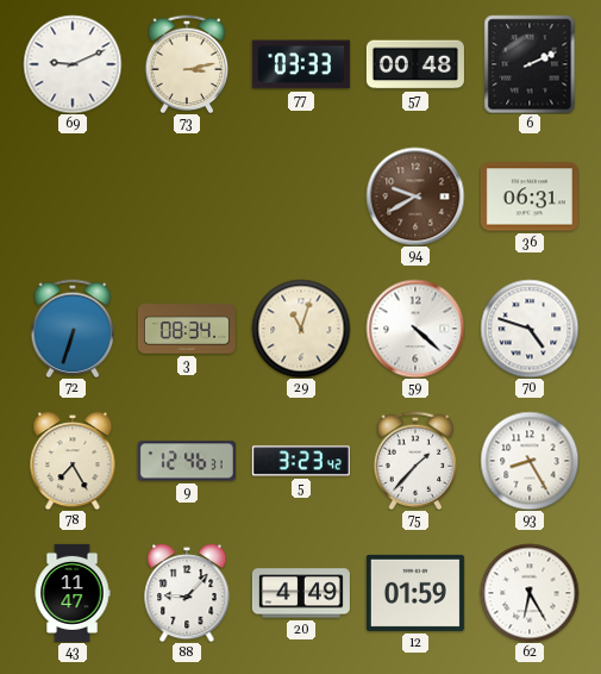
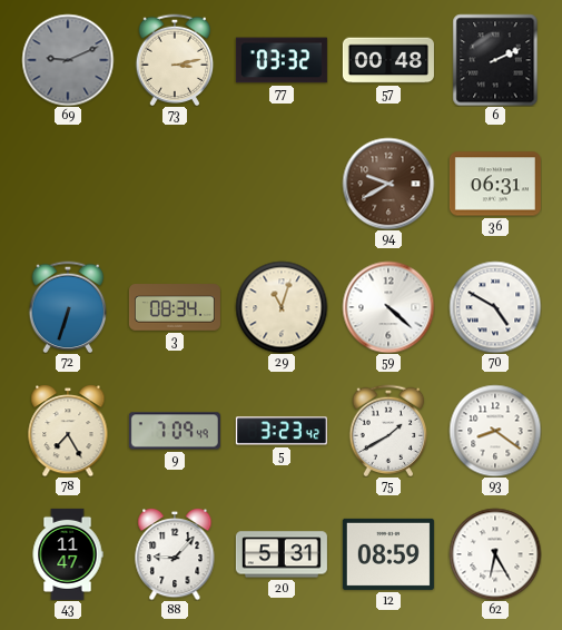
69 dial: white -> grey (68, 60)
77: 03:33 -> 03:32 (282, 60)
70: 4:48 -> 4:50 (495, 307)
9: 12:46 -> 7:09 (175, 431)
75: 1:37 -> 1:40 (388, 431)
93: 8:25 -> 8:21 (495, 431)
20: 4:49 -> 5:31 (282, 554)
12: 01:59 -> 08:59 (388, 554)
